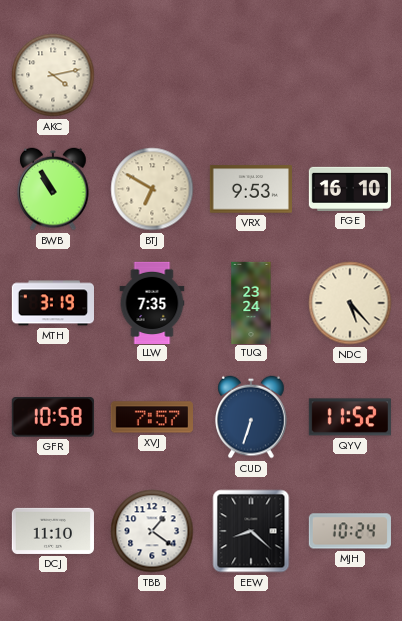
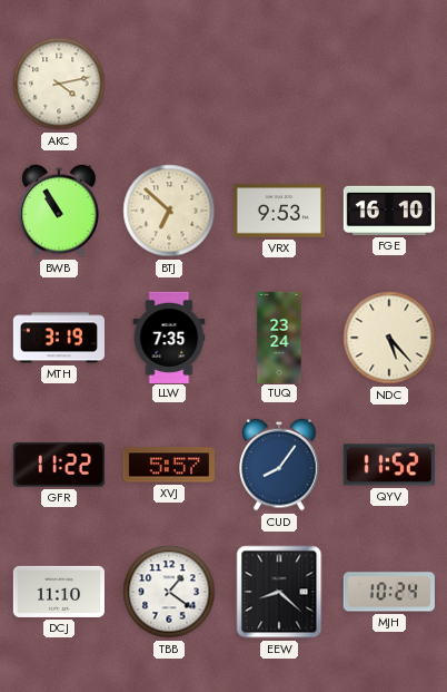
BTJ: 6:50 -> 6:52 (169, 211)
GFR: 10:58 -> 11:22 (59, 465)
XVJ: 7:57 -> 5:57 (169, 465)
CUD: 6:33 -> 8:06 (279, 465)
